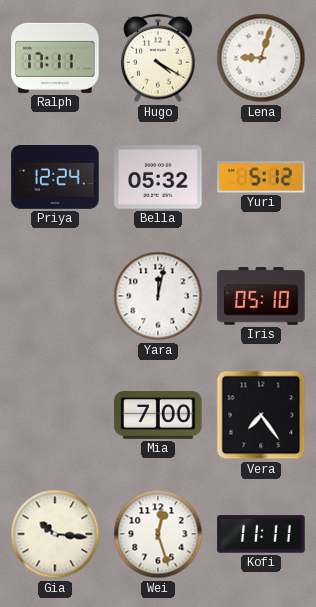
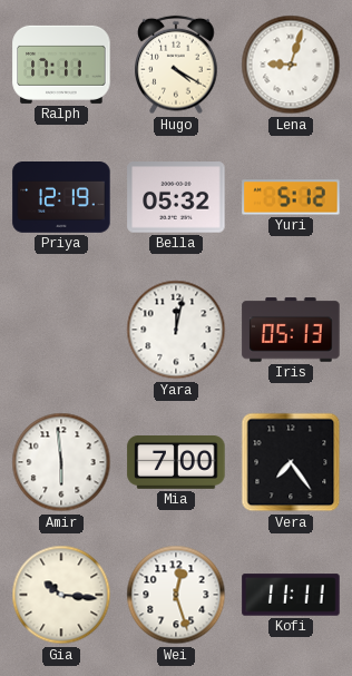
Priya: 12:24 -> 12:19 (61, 198)
Iris: 05:10 -> 05:13 (291, 330)
Amir: none -> 5:59 (61, 462)
